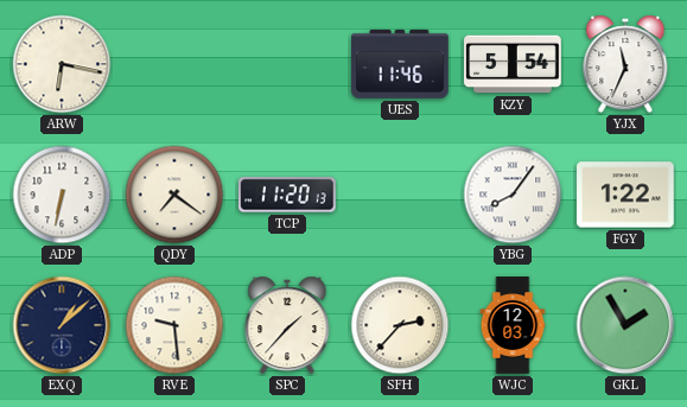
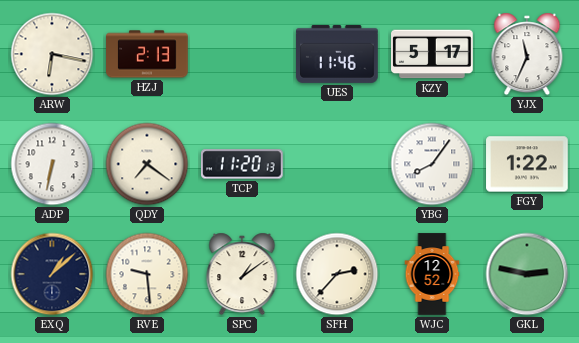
HZJ: none -> 2:13 (147, 54)
KZY: 5:54 -> 5:17 (432, 54)
SPC: 1:37 -> 1:09 (242, 274)
WJC: 12:03 -> 12:52 (432, 274)
GKL: 1:55 -> 2:47 (527, 274)
